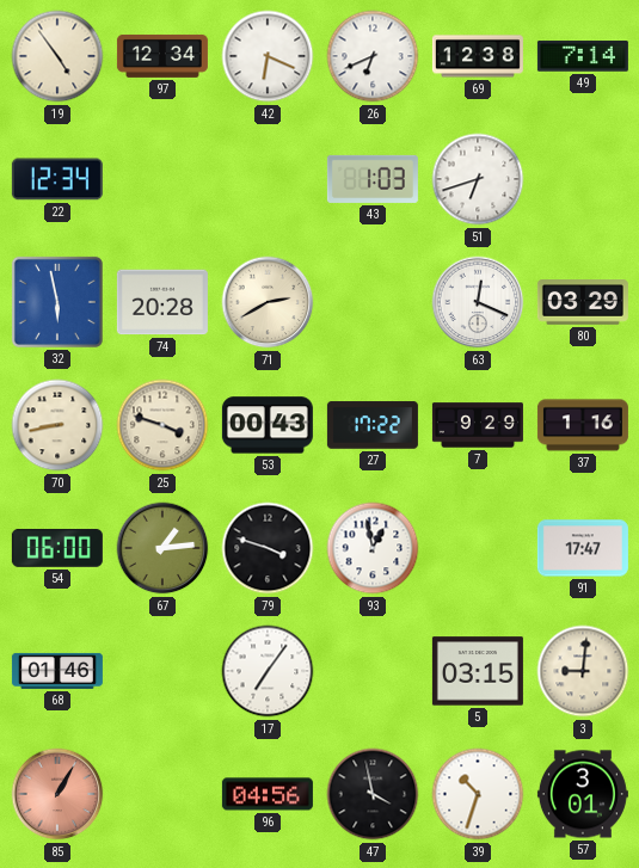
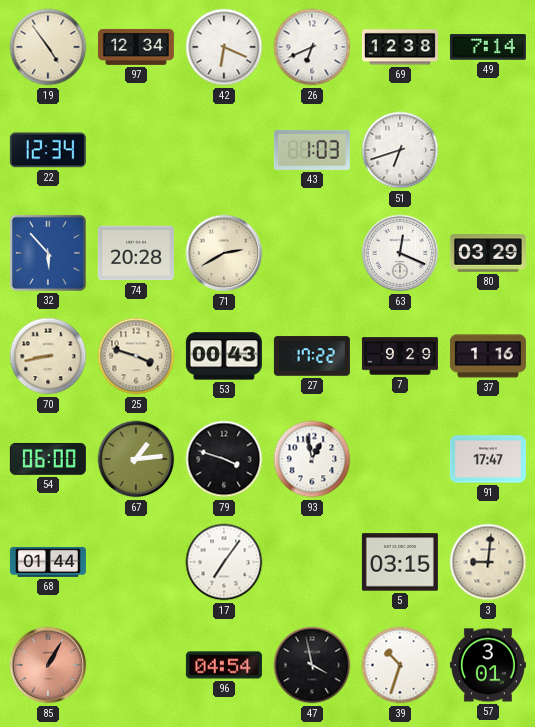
32: 5:58 -> 5:53 (48, 253)
68: 01:46 -> 01:44 (48, 562)
96: 04:56 -> 04:54 (224, 665)
